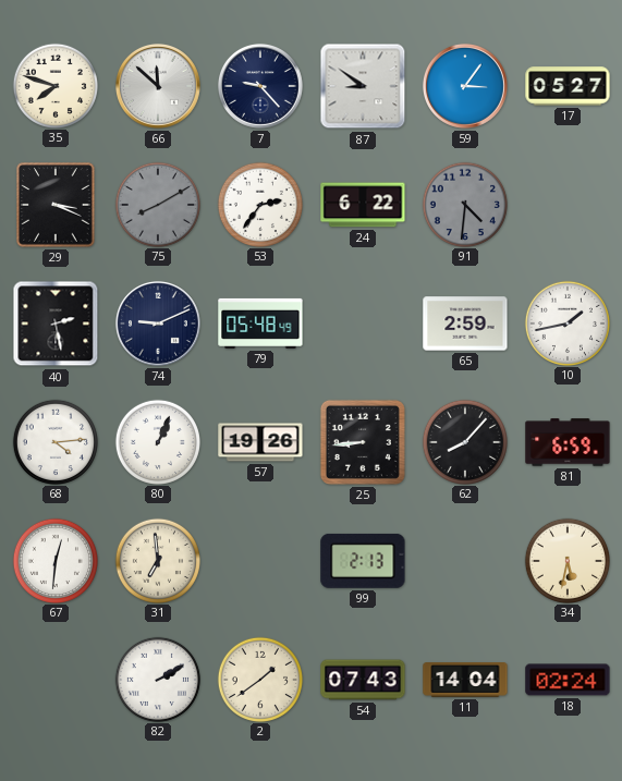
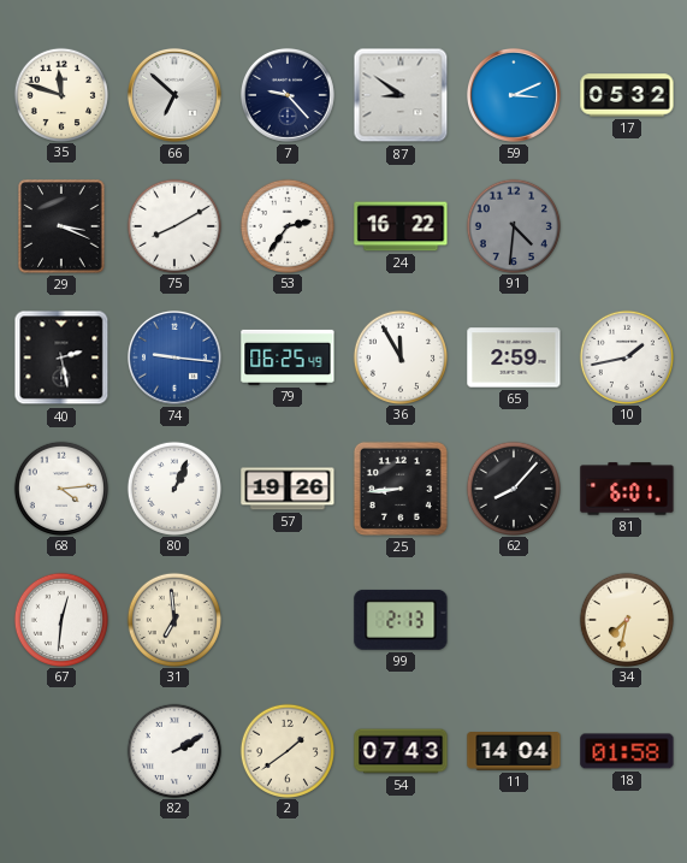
35: 7:48 -> 11:48 (60, 94)
66: 11:52 -> 6:52 (174, 95)
59: 3:06 -> 3:11 (514, 95)
17: 05:27 -> 05:32 (627, 95)
75 dial: grey -> white (173, 225)
24: 6:22 -> 16:22 (401, 226)
74: 9:11 -> 9:16 (174, 357)
74 dial: navy -> blue (174, 357)
79: 05:48 -> 06:25 (288, 357)
36: none -> 11:55 (399, 356)
81: 6:59 -> 6:01 (627, 489)
34: 5:32 -> 7:32 (626, 619)
18: 02:24 -> 01:58 (627, 751)
